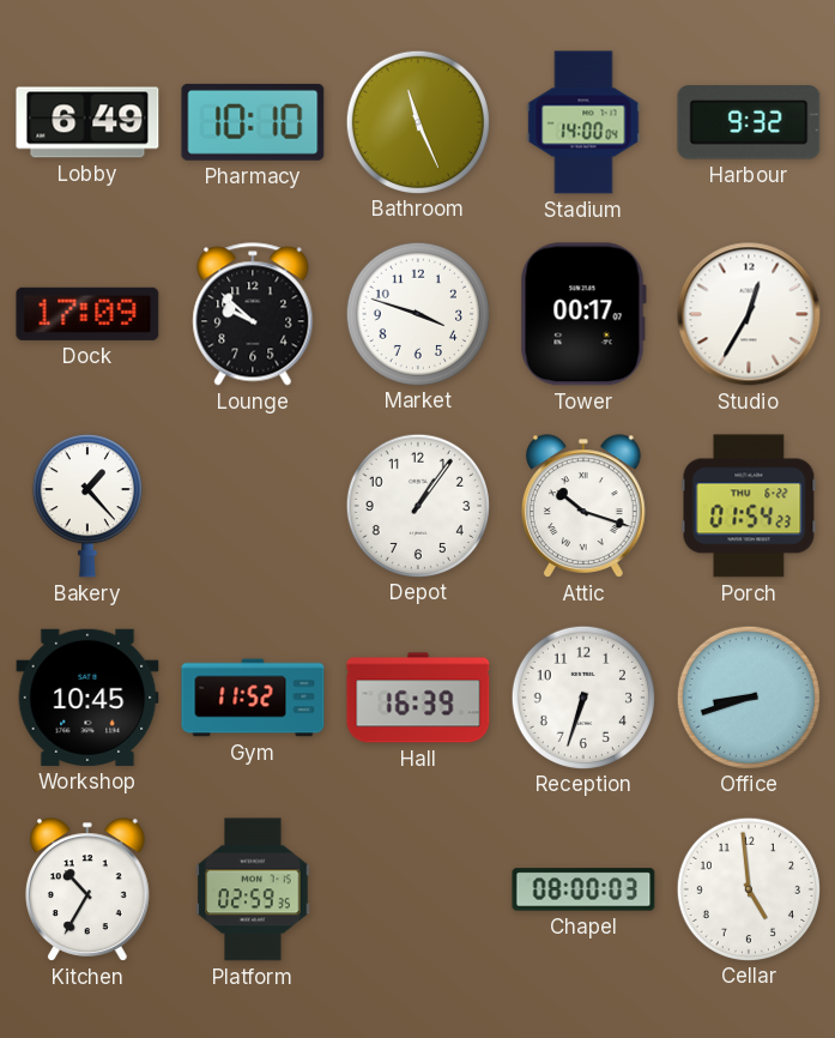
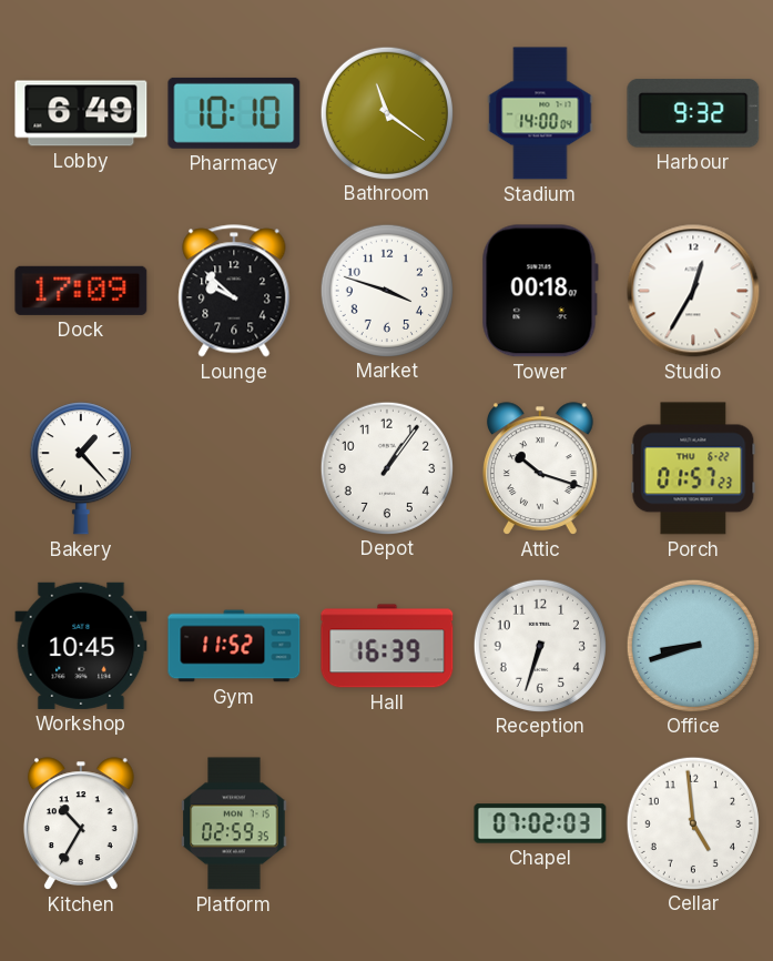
Bathroom: 11:26 -> 11:21 (386, 112)
Tower: 00:17 -> 00:18 (540, 291)
Porch: 01:54 -> 01:57 (693, 468)
Chapel: 08:00 -> 07:02 (540, 823)
